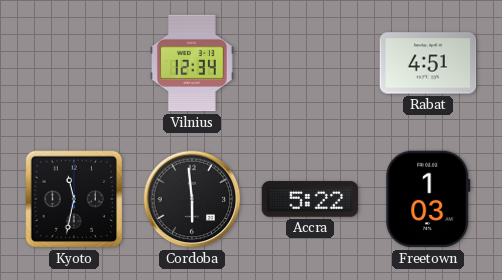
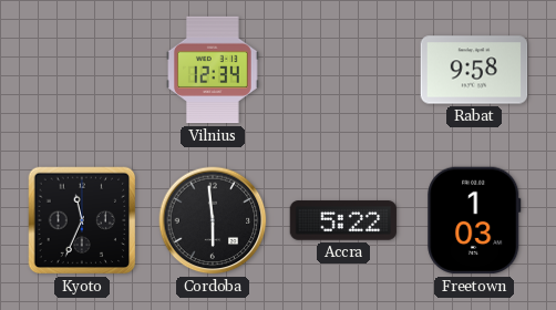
Rabat: 4:51 -> 9:58 (474, 70)
Kyoto: 11:32 -> 11:34 (82, 220)
